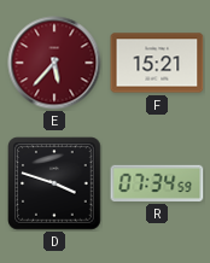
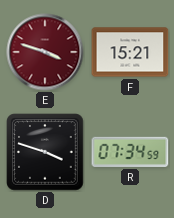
E: 5:37 -> 3:48 (45, 52)
